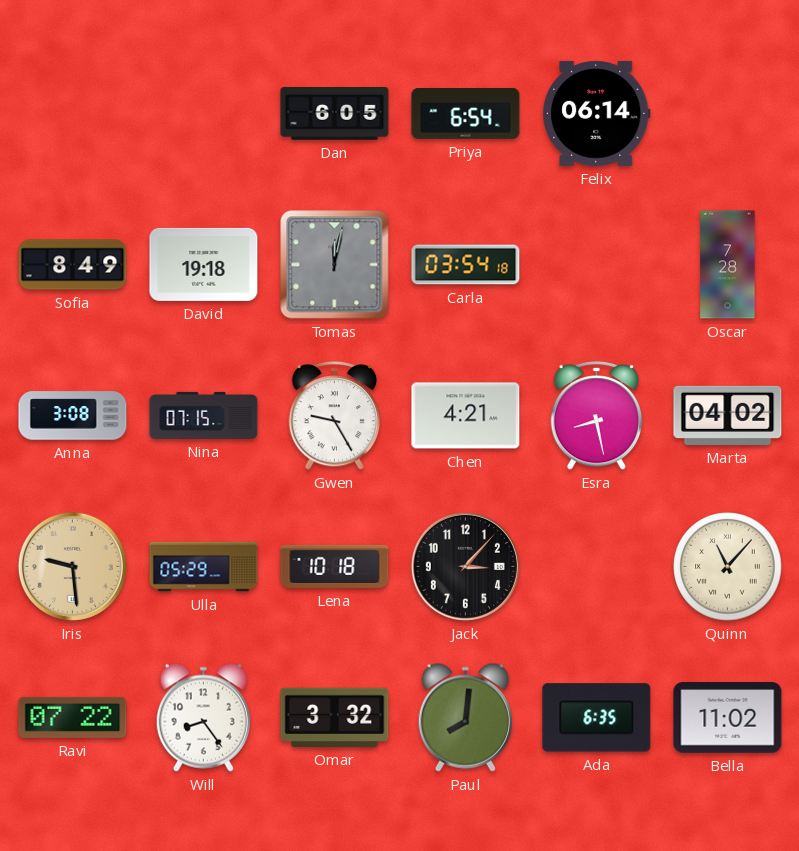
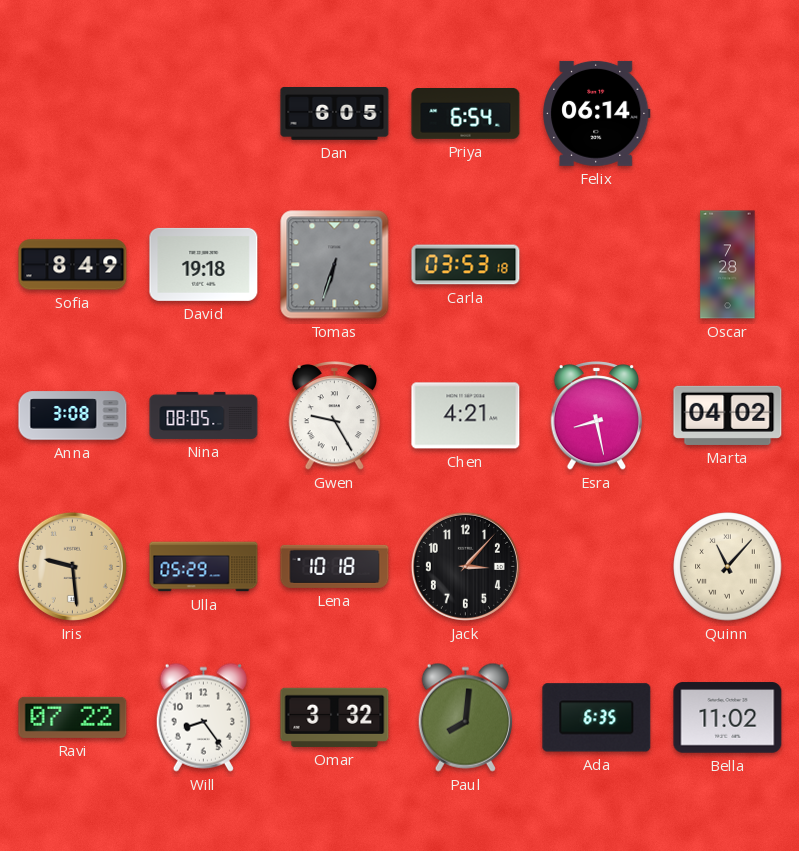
Tomas: 12:02 -> 6:33 (335, 265)
Carla: 03:54 -> 03:53 (466, 265)
Nina: 07:15 -> 08:05 (204, 415)
